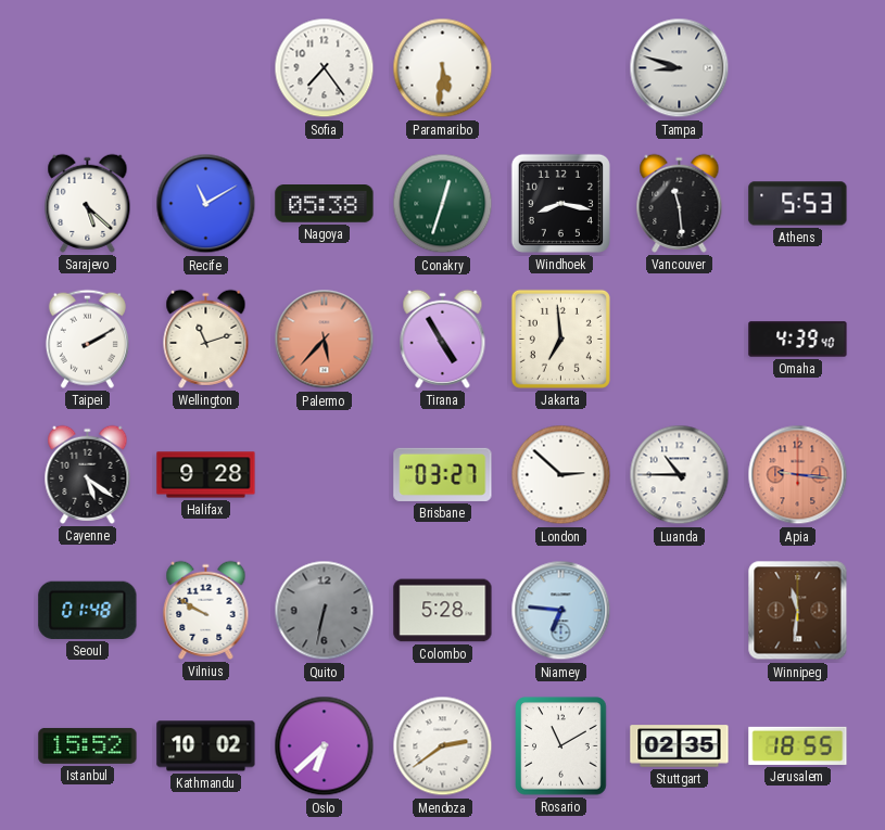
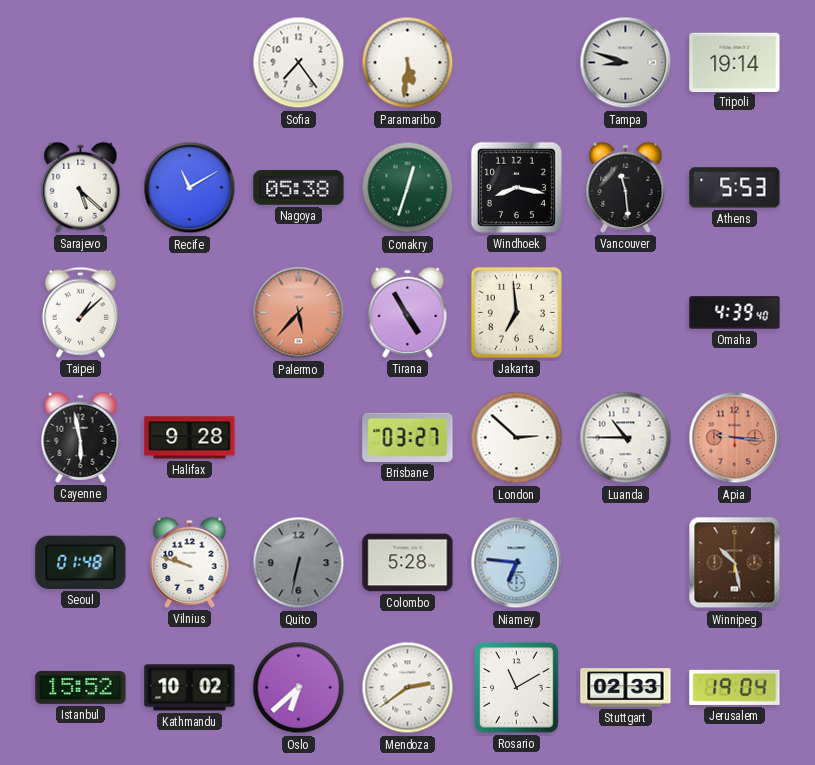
Tripoli: none -> 19:14 (735, 62)
Taipei: 2:10 -> 1:08 (80, 312)
Wellington: 11:12 -> none (206, 339)
Cayenne: 5:21 -> 5:58 (81, 437)
Vilnius: 9:50 -> 9:48 (190, 562)
Winnipeg: 11:31 -> 10:28 (735, 563)
Stuttgart: 02:35 -> 02:33 (626, 688)
Jerusalem: 18:55 -> 19:04 (735, 687)
